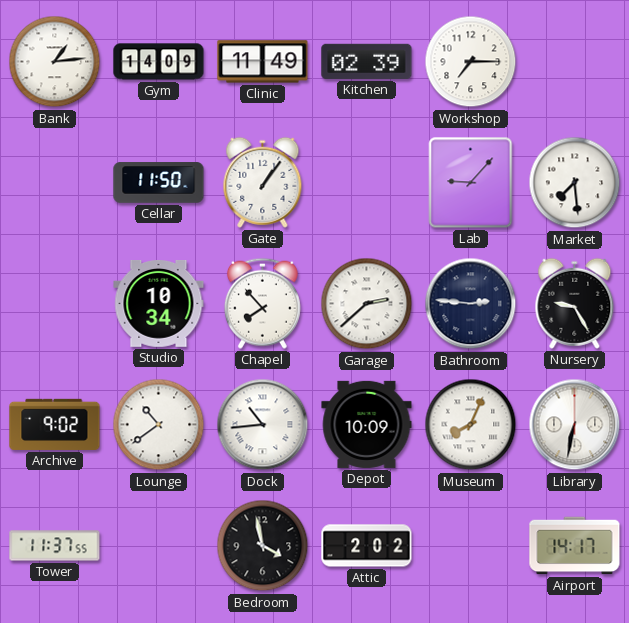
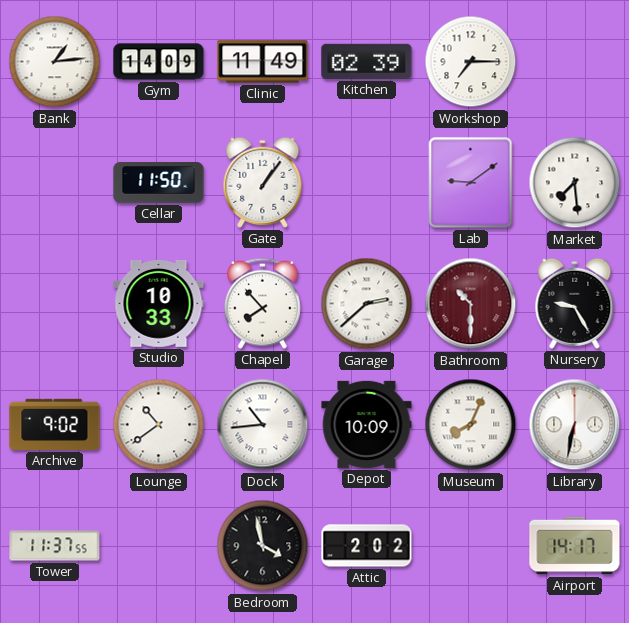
Lab: 9:07 -> 9:09 (471, 183)
Studio: 10:34 -> 10:33 (159, 304)
Bathroom: 2:46 -> 10:30 (471, 304)
Bathroom dial: navy -> burgundy (471, 304)
